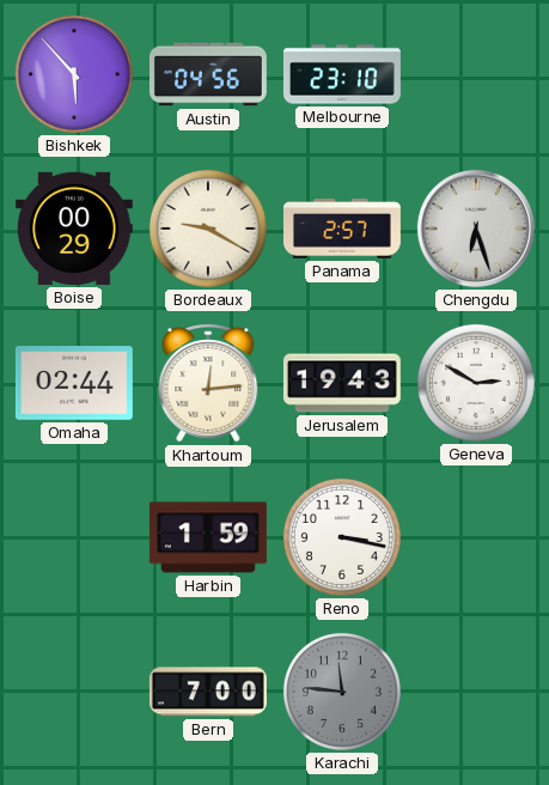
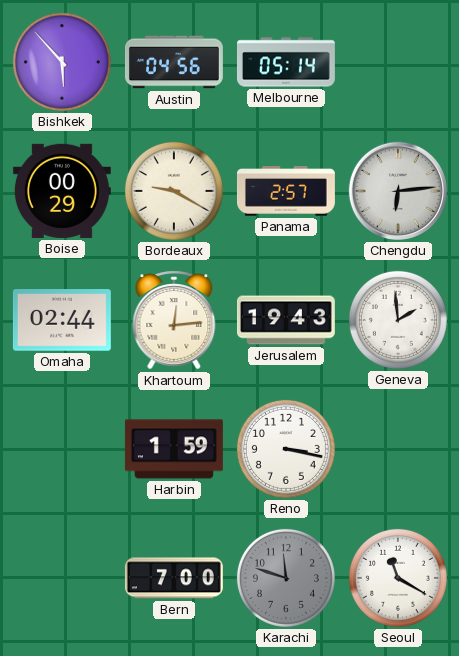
Melbourne: 23:10 -> 05:14 (286, 62)
Chengdu: 6:27 -> 6:14 (398, 191)
Geneva: 2:50 -> 1:59 (398, 320)
Karachi: 11:46 -> 11:48 (286, 578)
Seoul: none -> 11:20 (398, 578)
